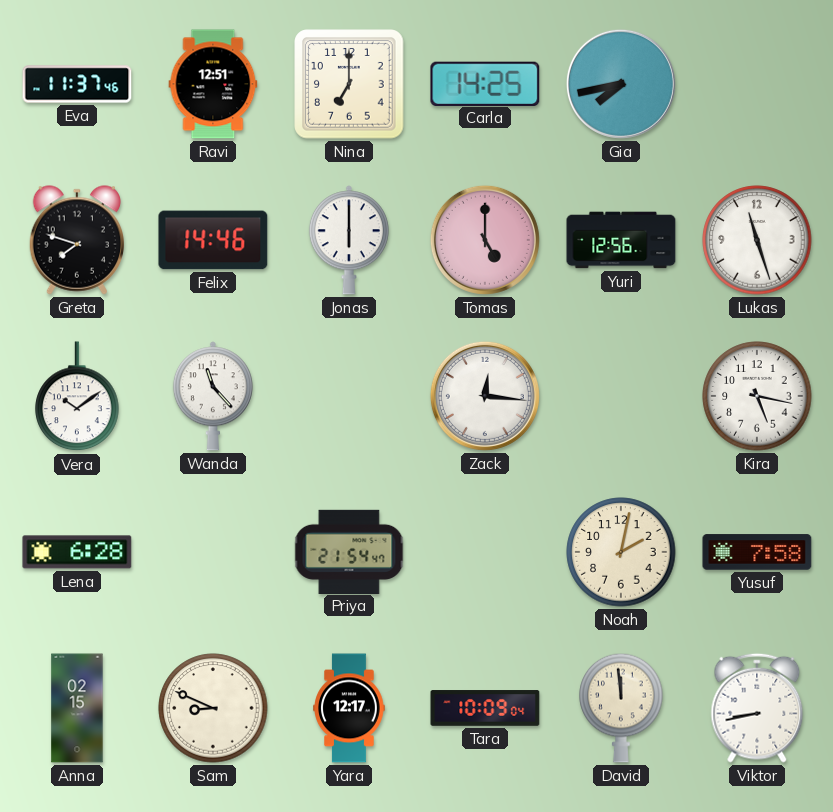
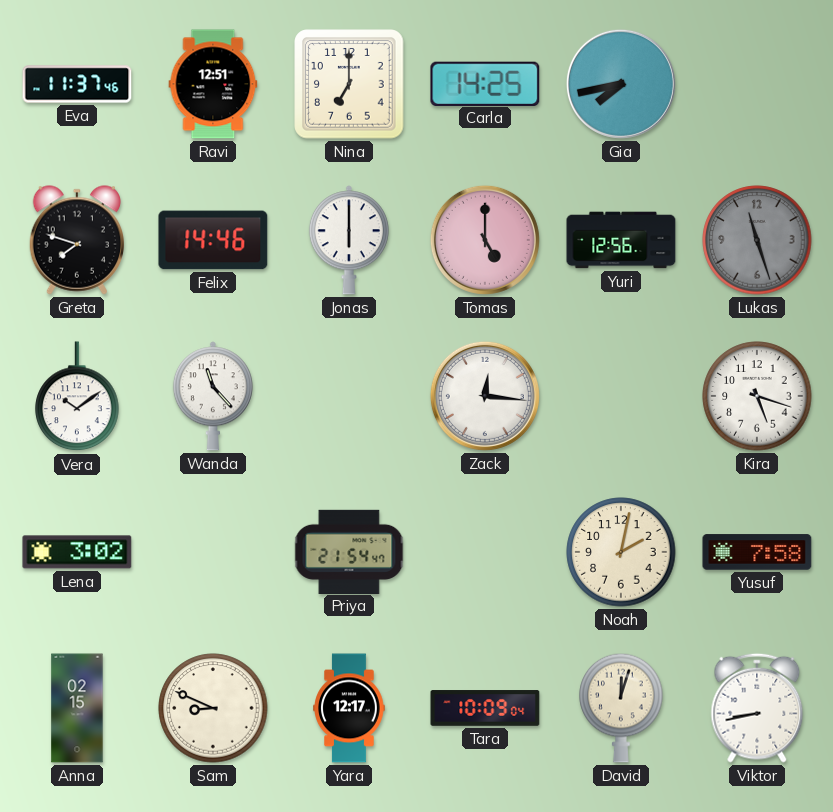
Lukas dial: white -> grey (757, 240)
Kira: 5:17 -> 5:18 (757, 396)
Lena: 6:28 -> 3:02 (77, 552)
David: 11:59 -> 12:03 (621, 708)
